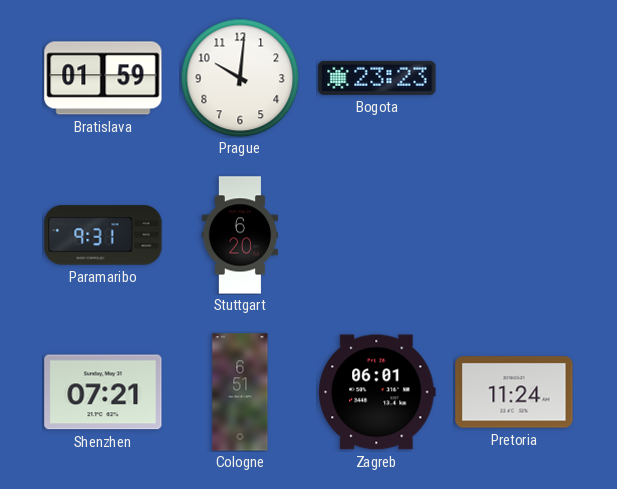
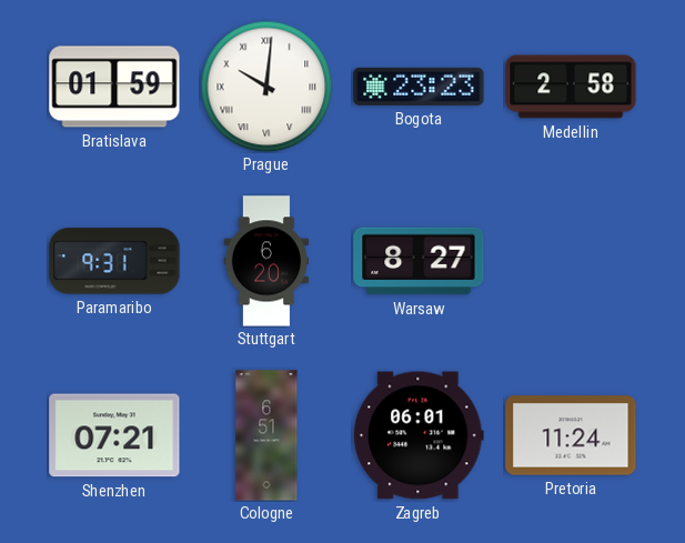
Prague numerals: Arabic -> Roman (266, 87)
Medellin: none -> 2:58 (571, 87)
Warsaw: none -> 8:27 (419, 261)
